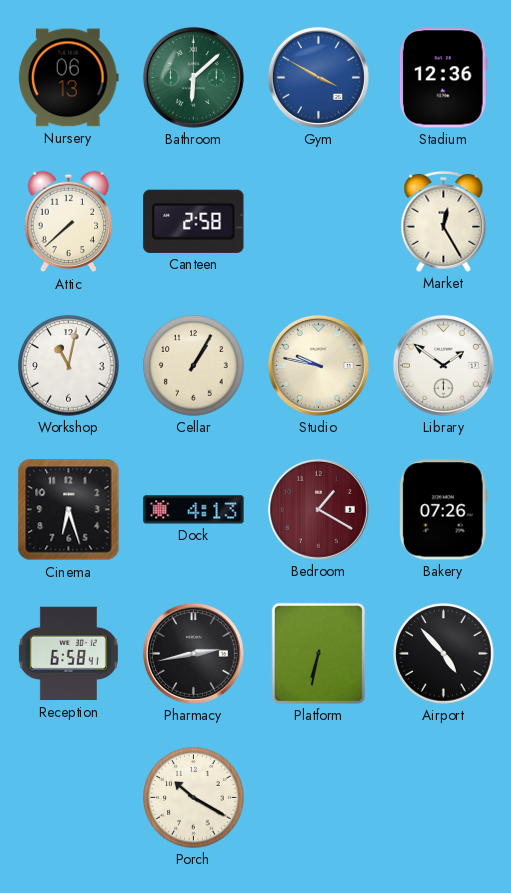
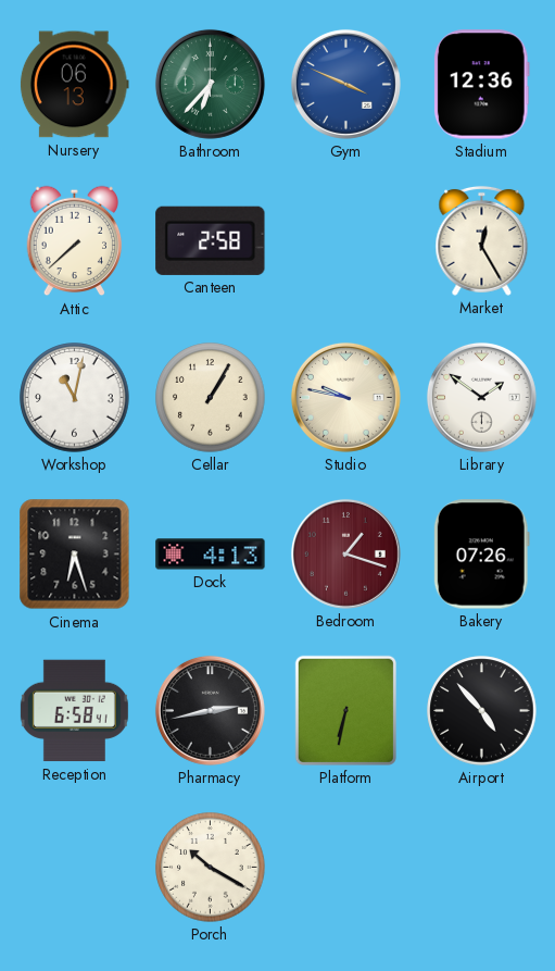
Bathroom: 6:08 -> 6:37 (210, 84)
Gym: 3:50 -> 3:49 (345, 84)
Bedroom: 1:20 -> 1:18 (345, 553)
